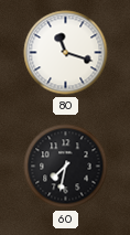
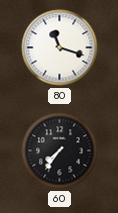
60: 7:32 -> 7:36 (60, 151)
